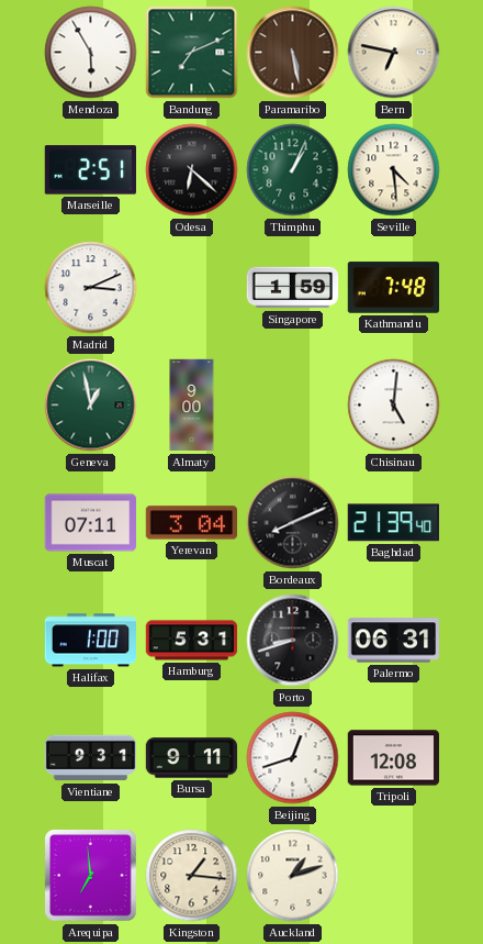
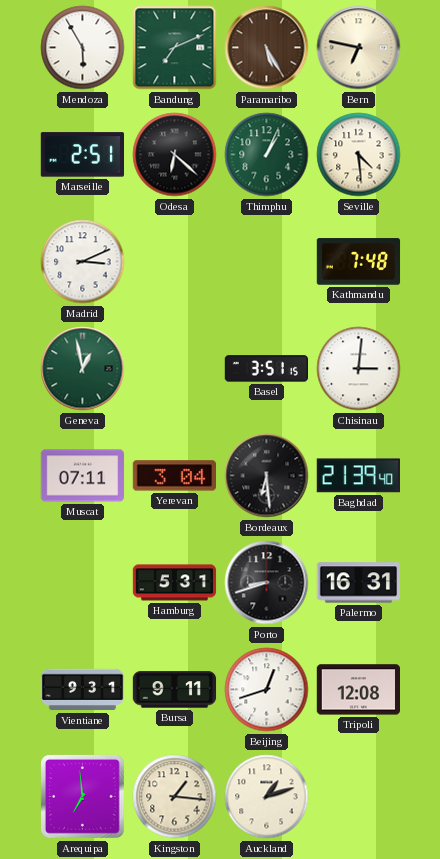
Paramaribo: 5:28 -> 5:25 (267, 48)
Singapore: 1:59 -> none (293, 288)
Almaty: 9:00 -> none (192, 406)
Basel: none -> 3:51 (266, 369)
Chisinau: 5:01 -> 3:01 (359, 369)
Bordeaux: 8:11 -> 6:29 (267, 476)
Halifax: 1:00 -> none (90, 641)
Palermo: 06:31 -> 16:31 (359, 583)
